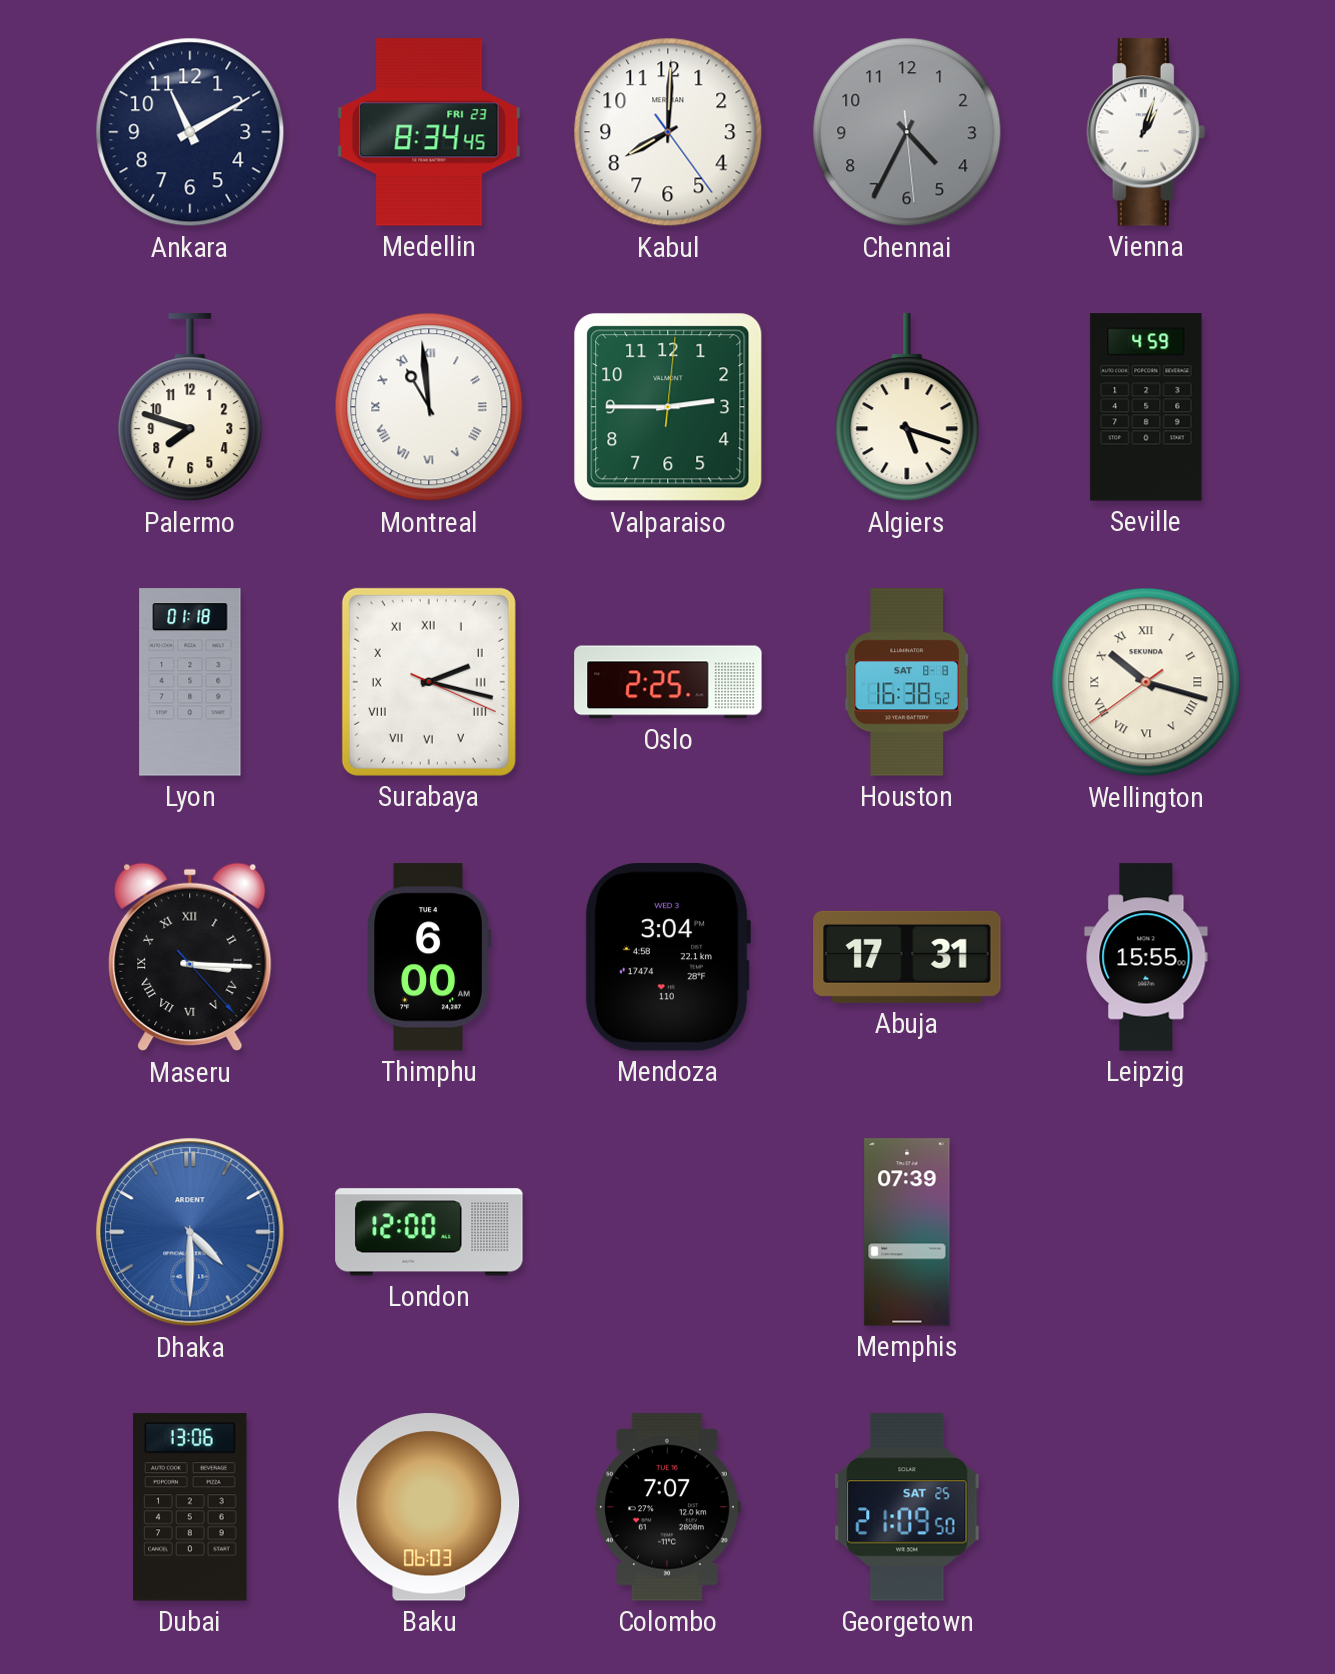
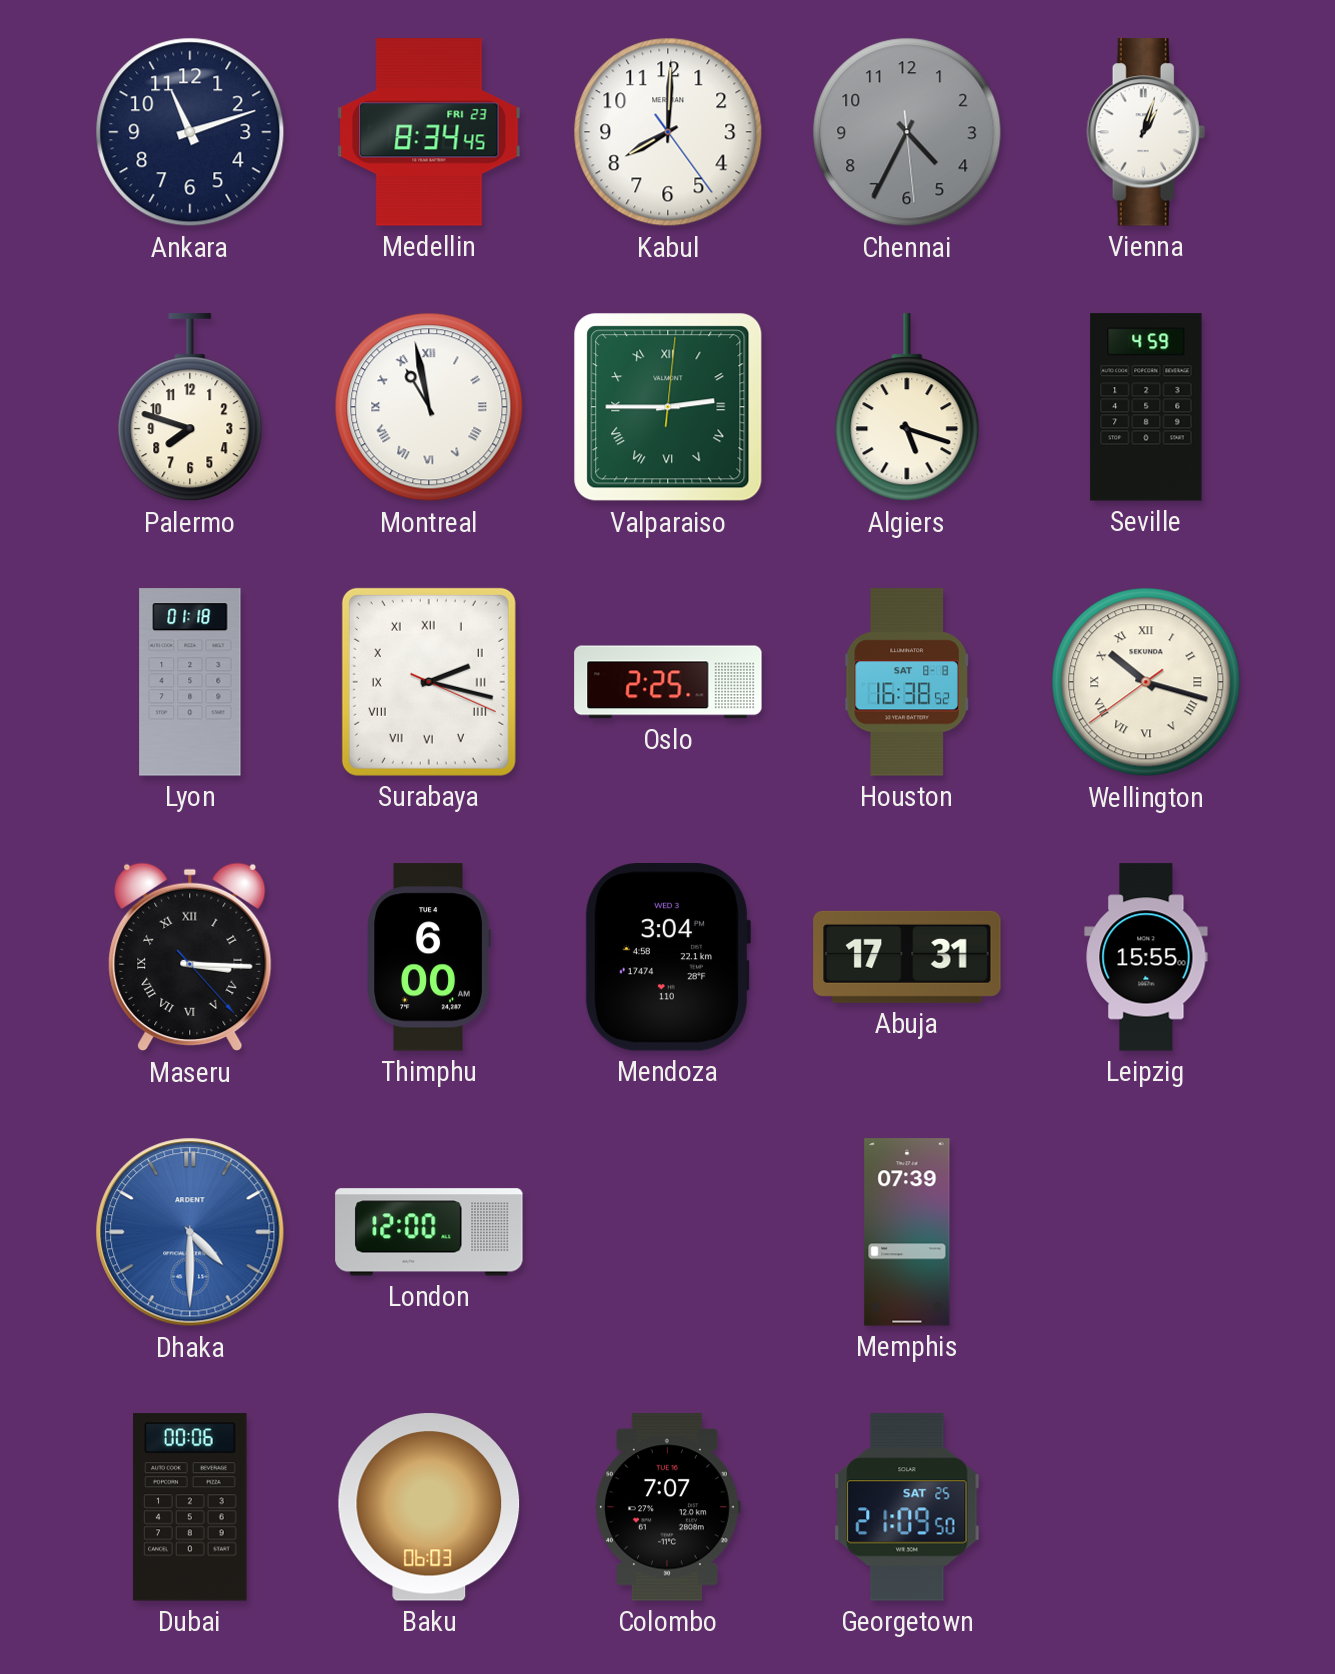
Ankara: 11:10 -> 11:12 (190, 132)
Montreal: 10:59 -> 10:58 (429, 407)
Valparaiso numerals: Arabic -> Roman (668, 407)
Dubai: 13:06 -> 00:06 (190, 1507)
